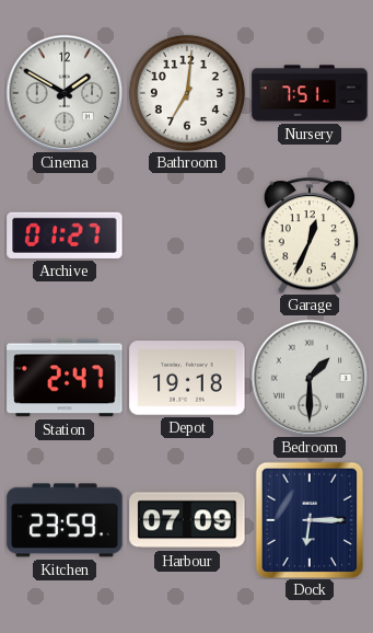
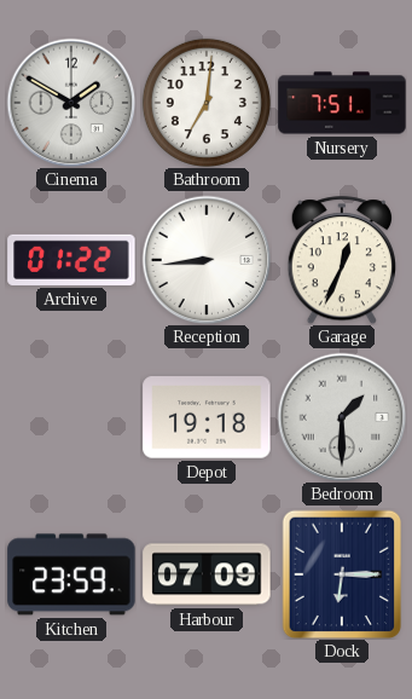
Archive: 01:27 -> 01:22 (71, 260)
Reception: none -> 8:44 (207, 260)
Station: 2:47 -> none (65, 378)
